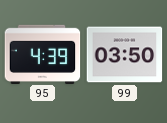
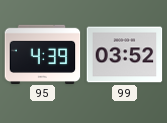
99: 03:50 -> 03:52 (125, 55)
